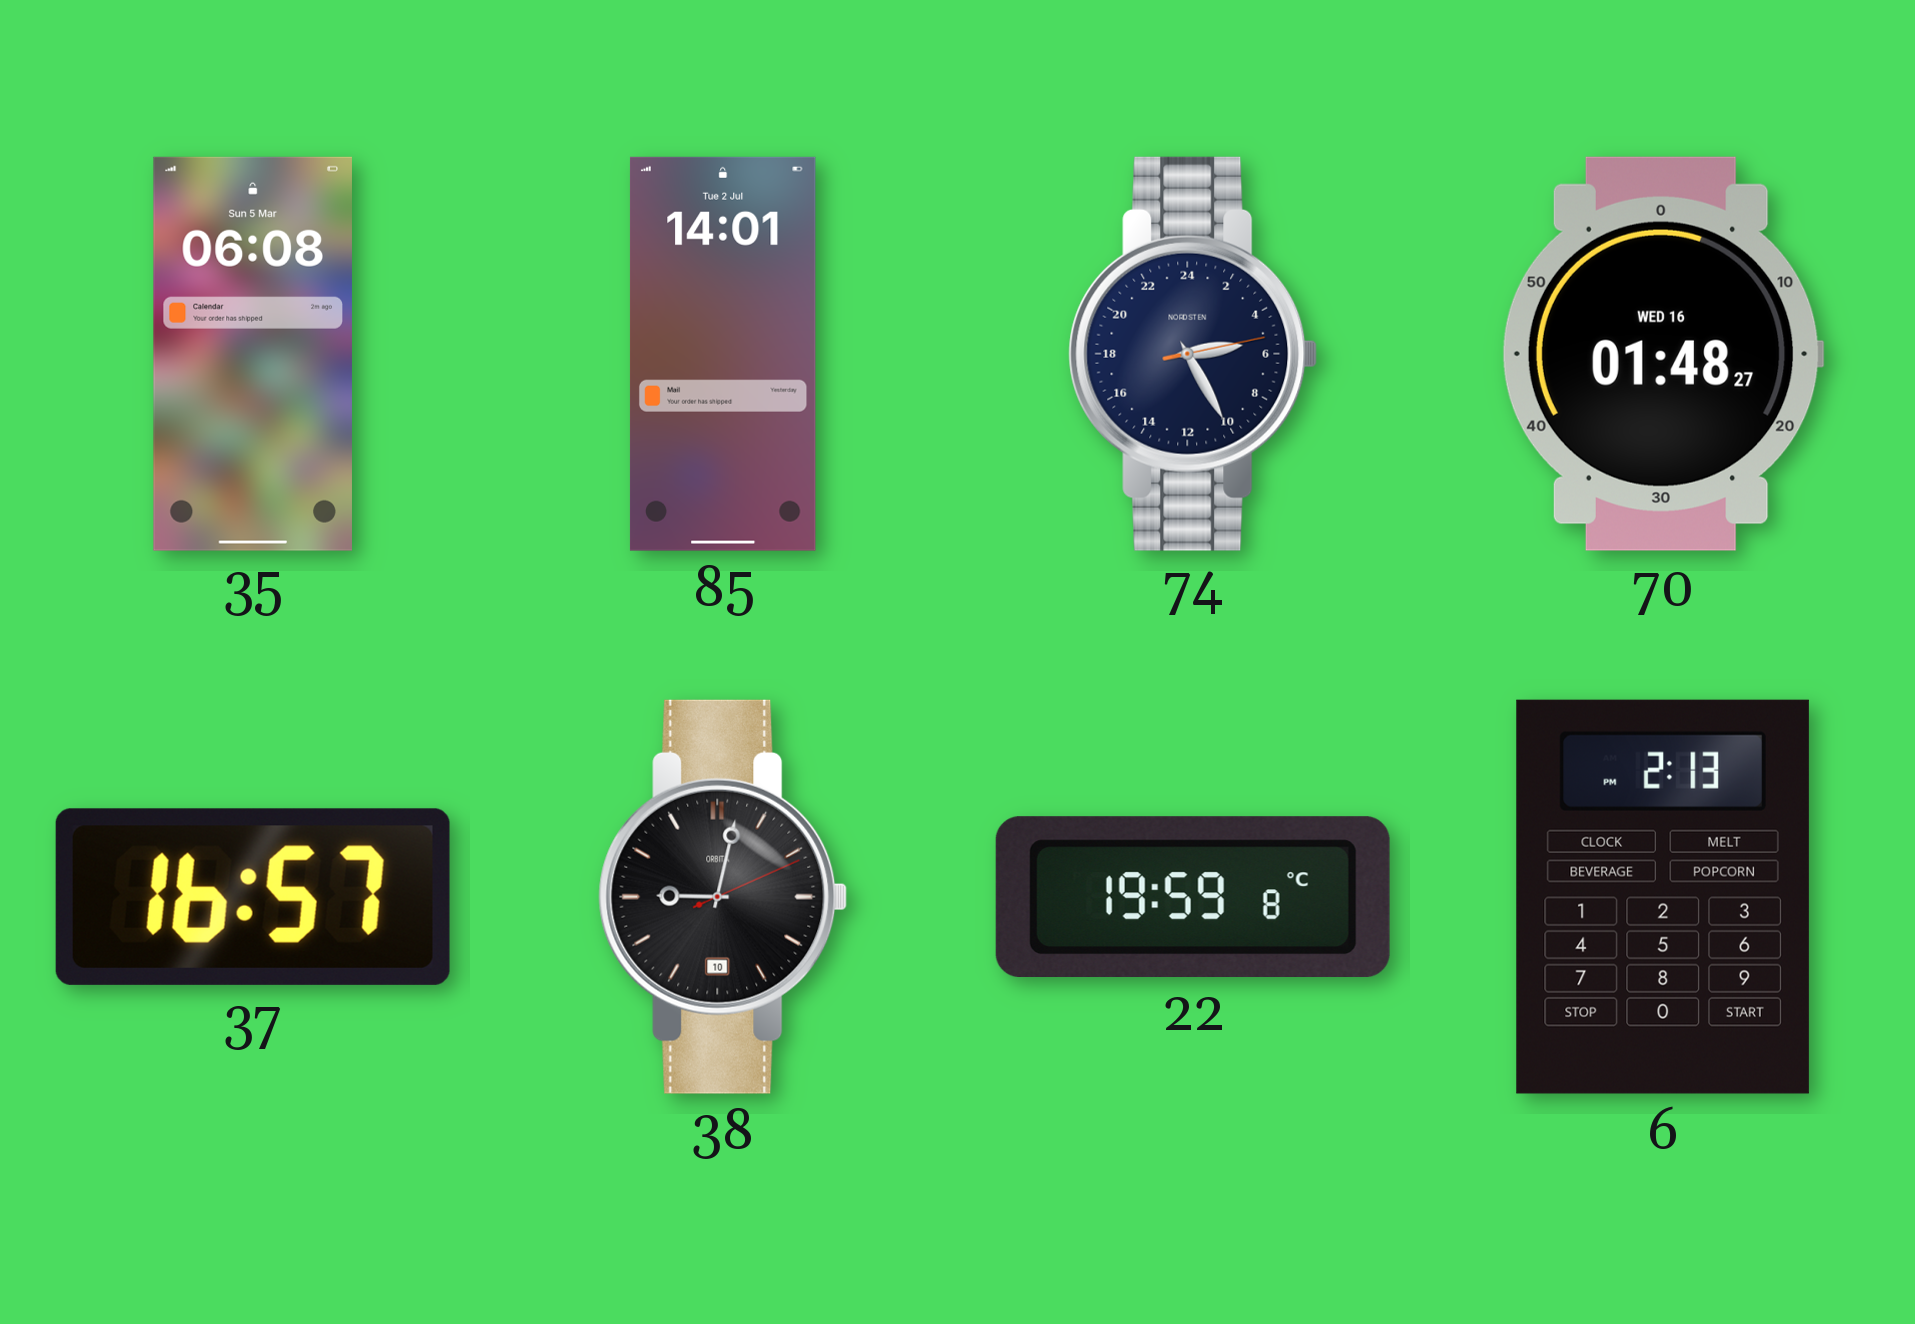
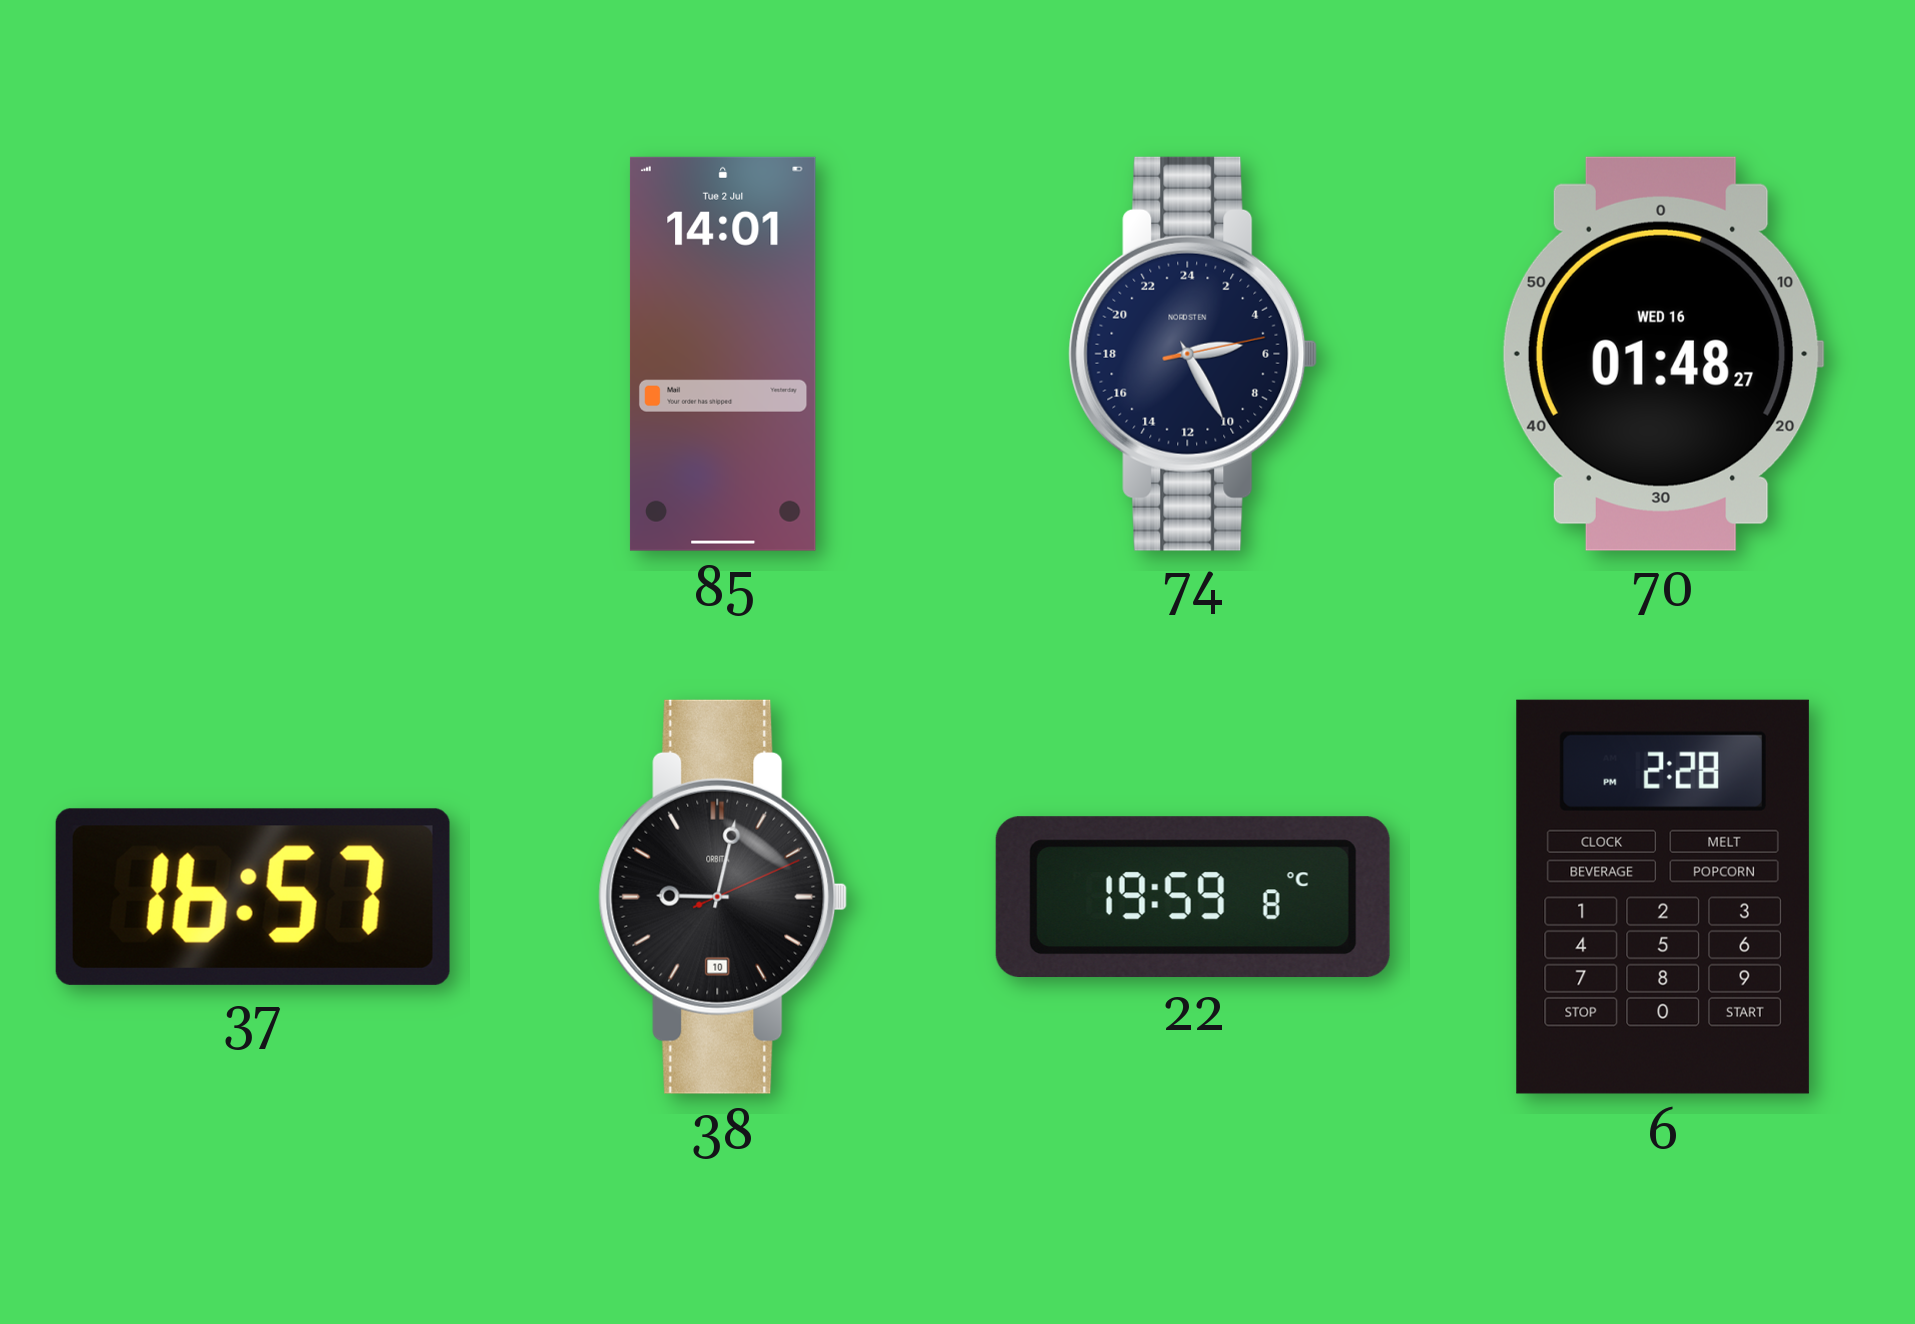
35: 06:08 -> none (253, 354)
6: 2:13 -> 2:28 (1663, 897)
